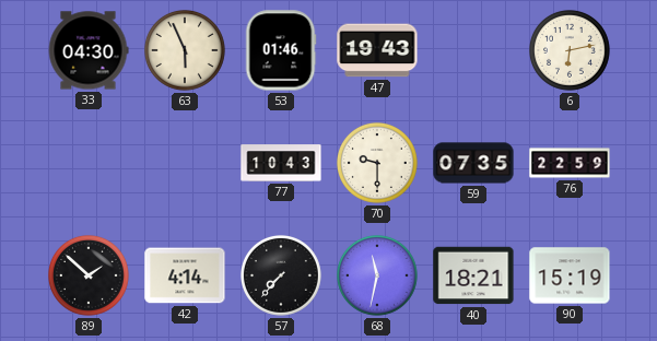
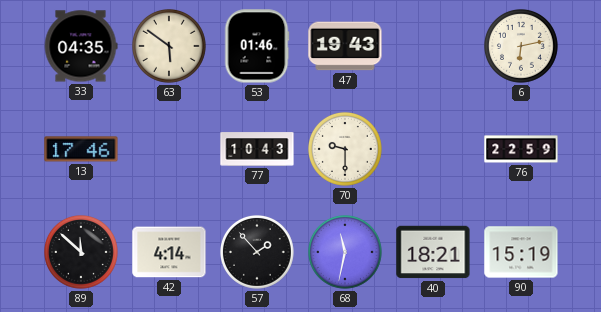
33: 04:30 -> 04:35 (81, 46)
63: 5:56 -> 5:51 (170, 47)
13: none -> 17:46 (81, 149)
59: 07:35 -> none (473, 163)
89: 1:52 -> 11:52 (82, 253)
57: 7:37 -> 1:53 (258, 253)
